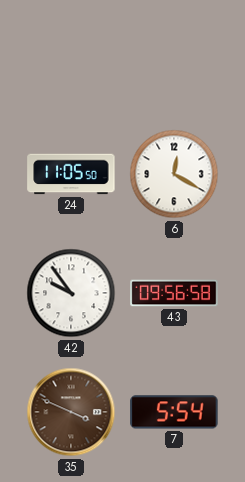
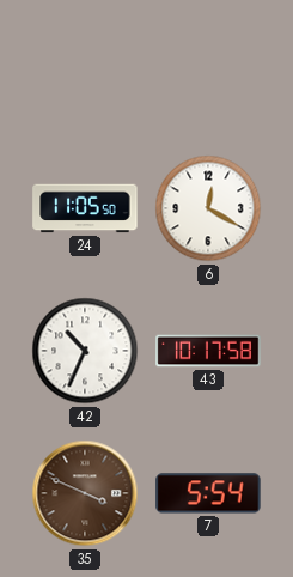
42: 9:54 -> 10:34 (85, 351)
43: 09:56 -> 10:17 (208, 351)
